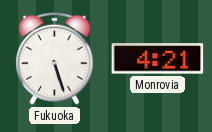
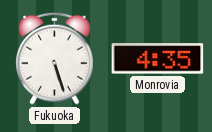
Monrovia: 4:21 -> 4:35 (158, 59)
